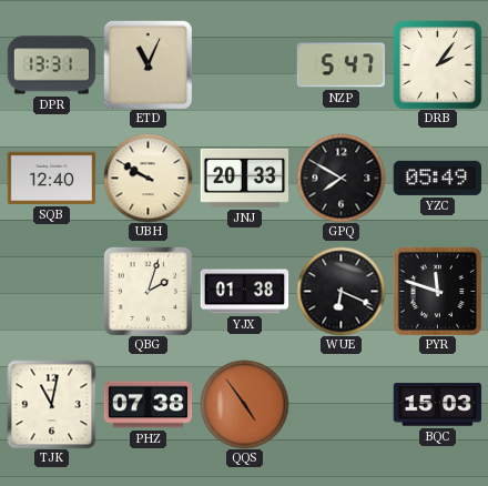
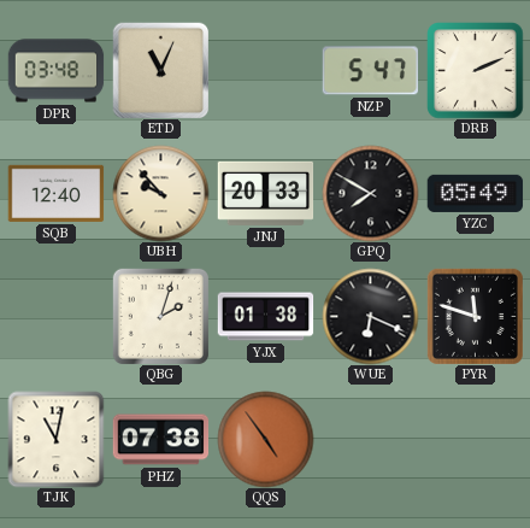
DPR: 13:31 -> 03:48 (55, 71)
DRB: 2:06 -> 2:11 (475, 70)
UBH: 9:50 -> 9:53 (160, 193)
BQC: 15:03 -> none (437, 405)
